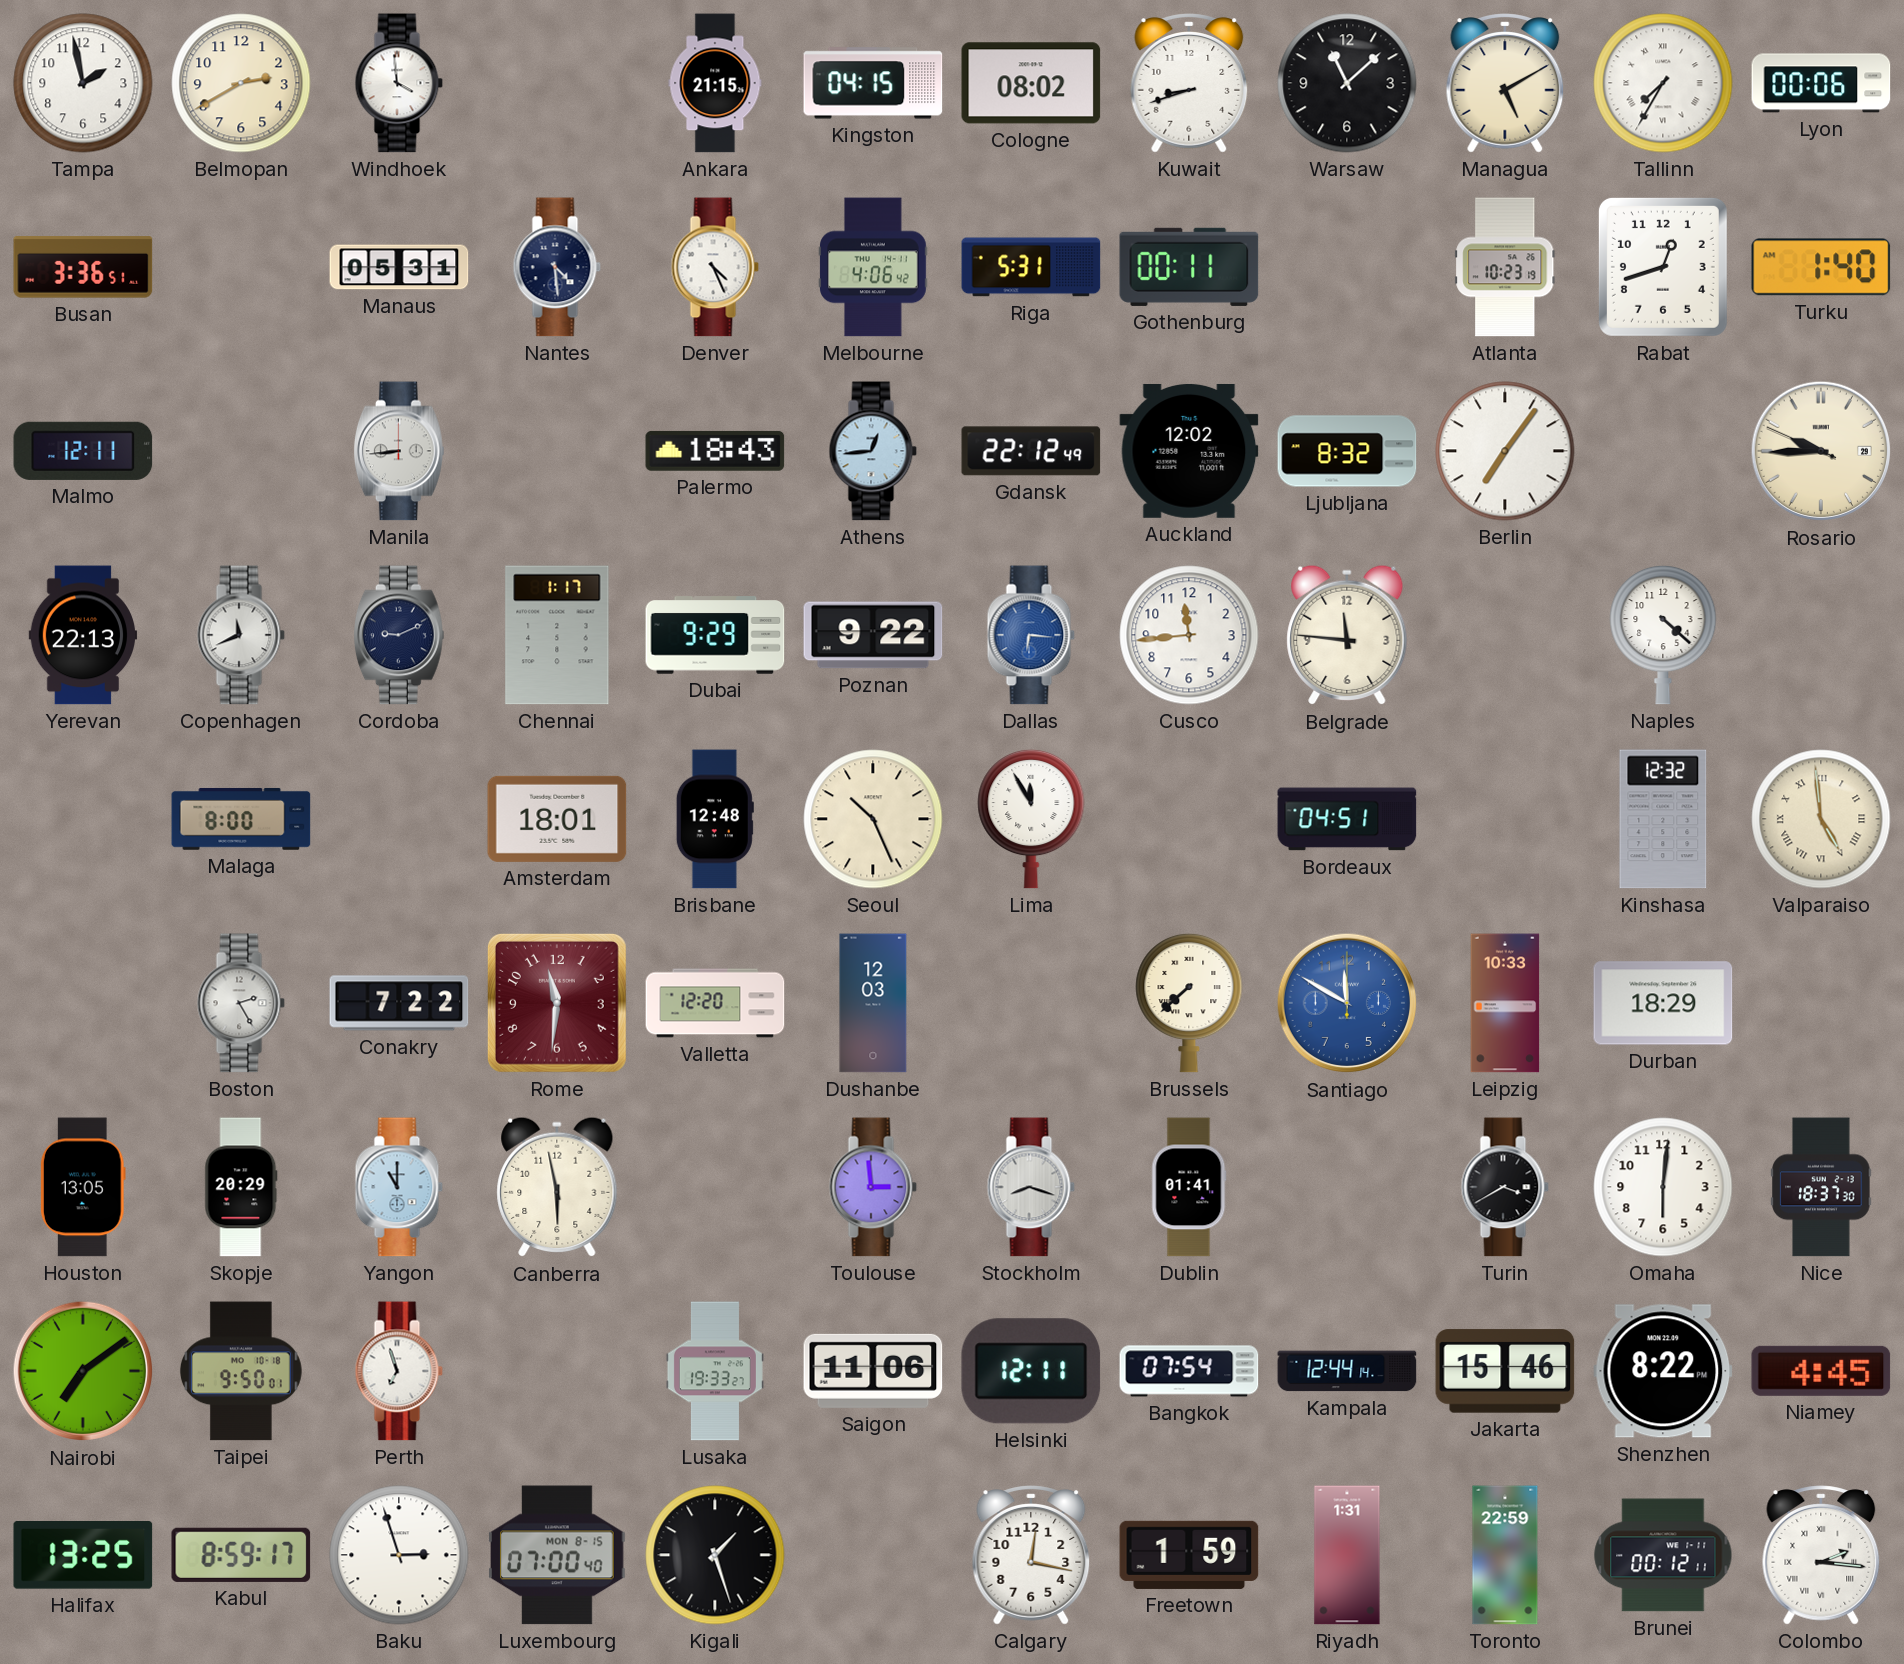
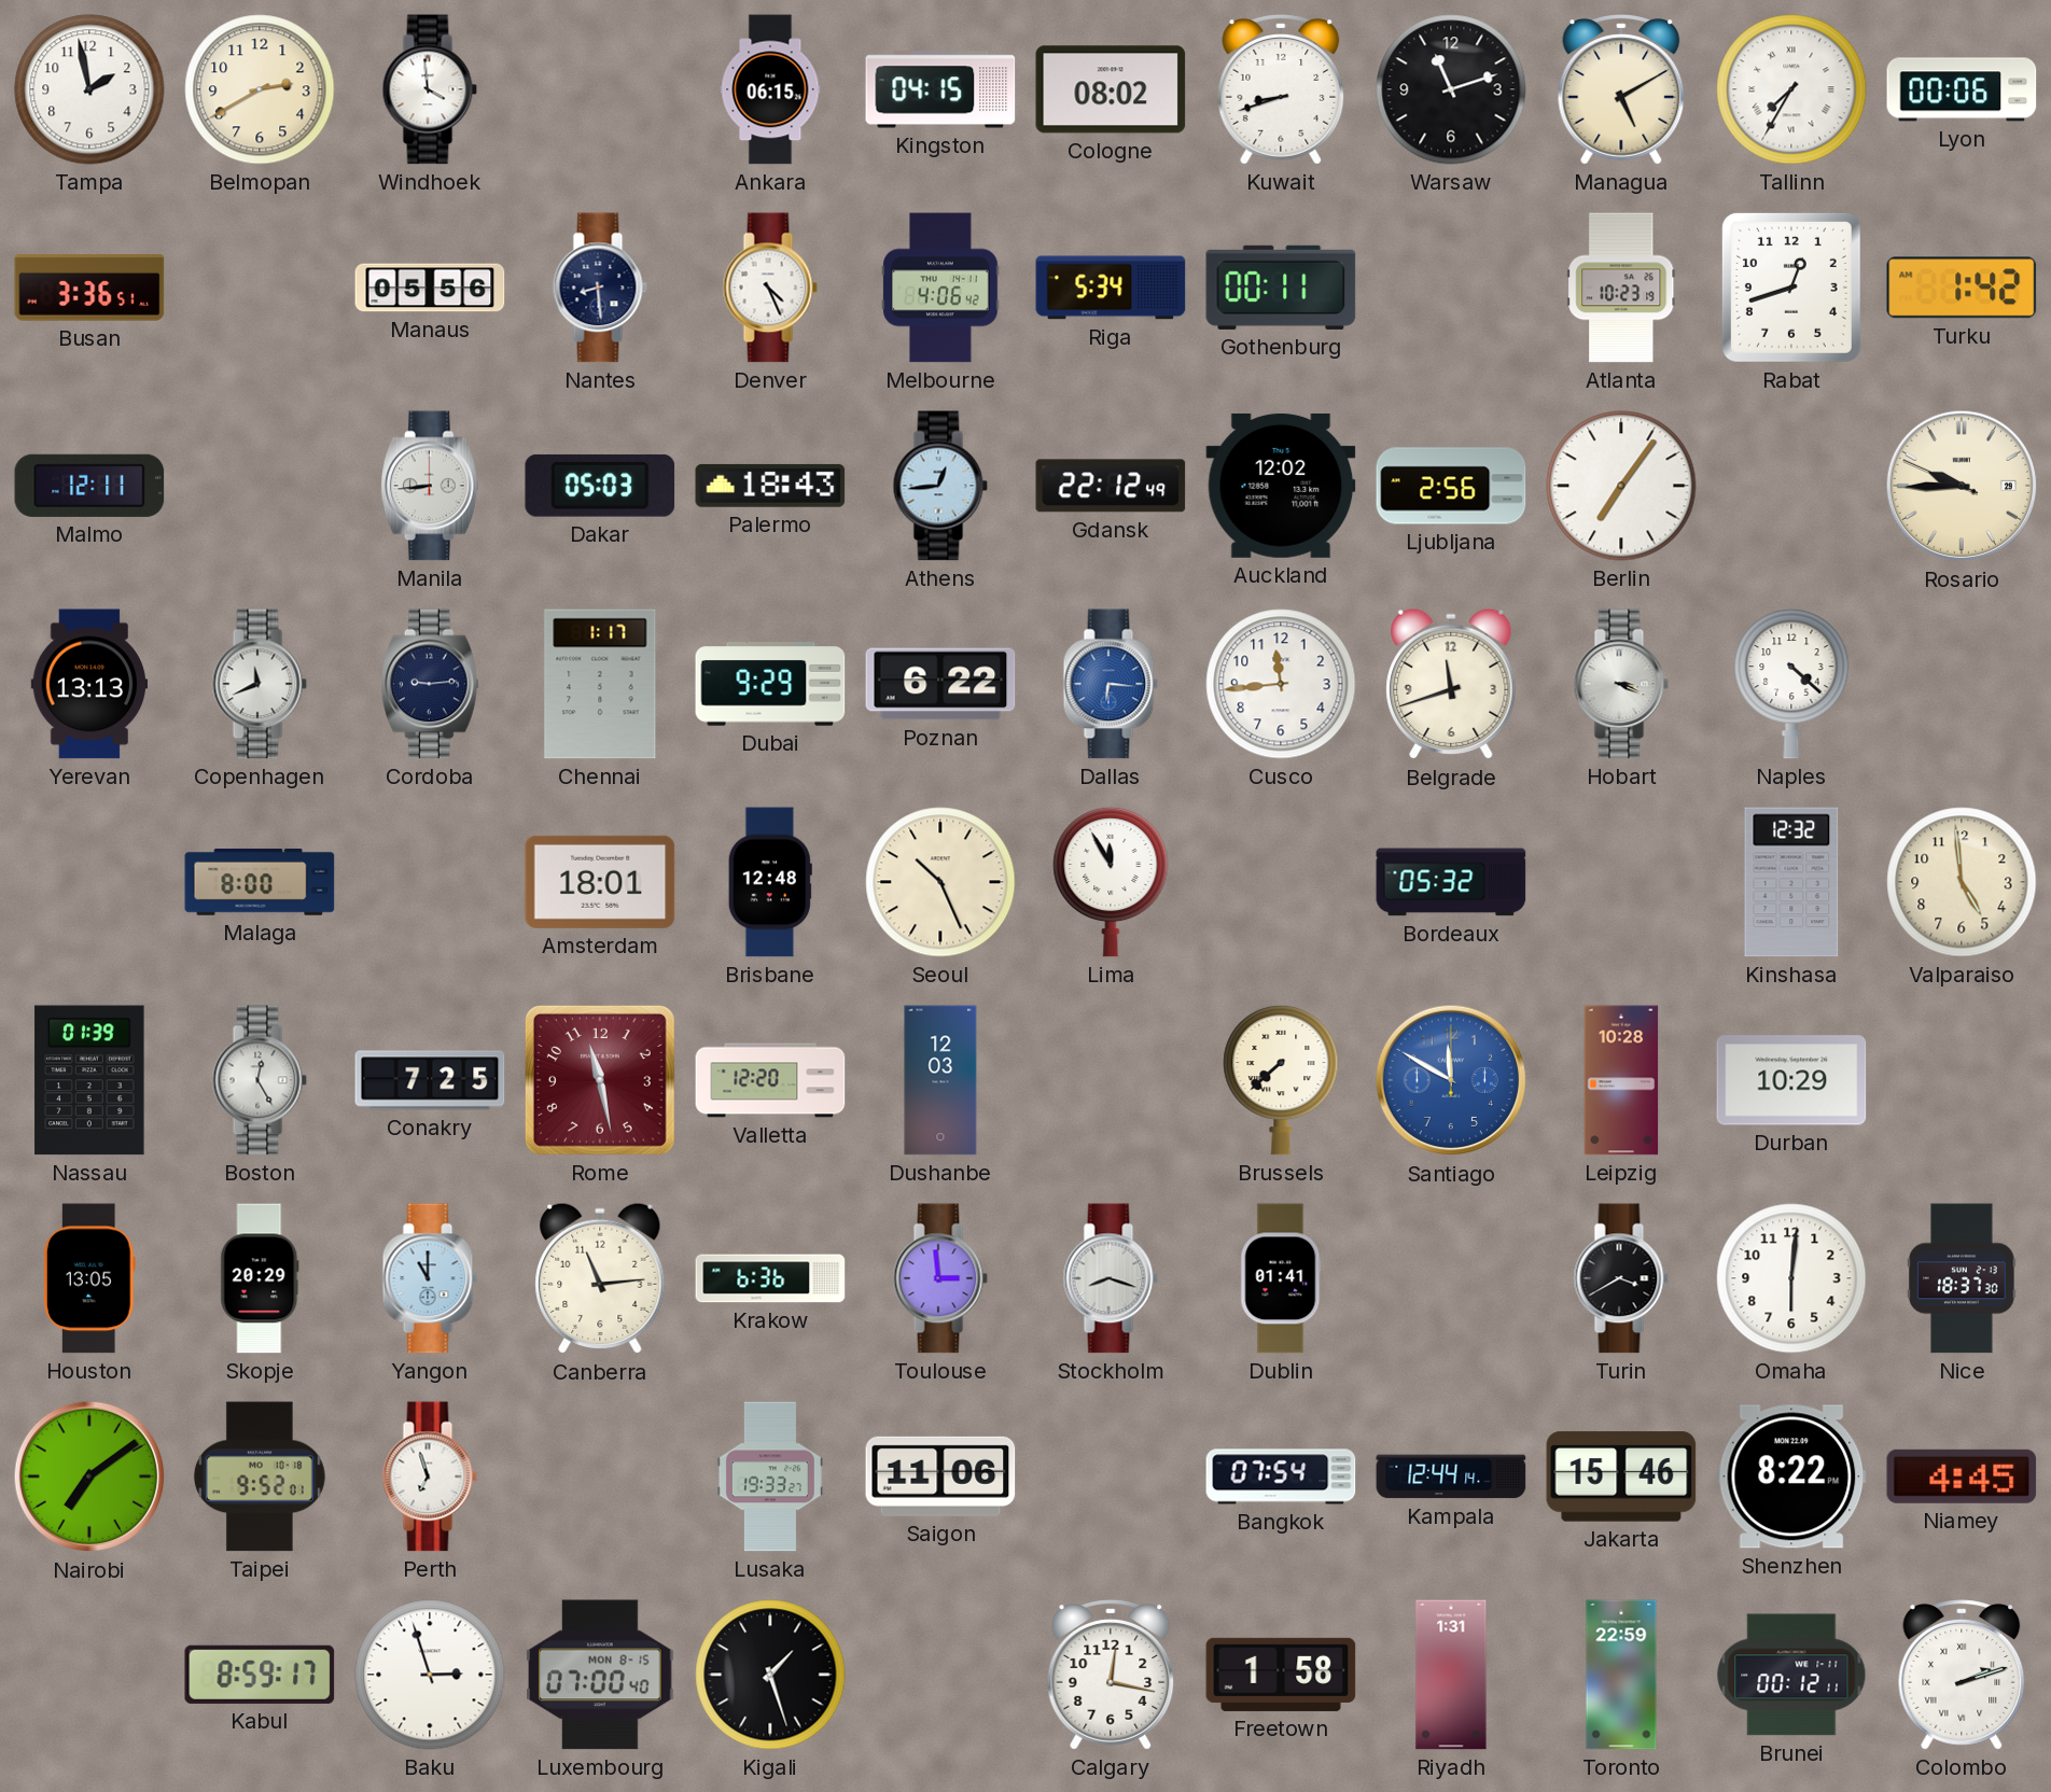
Ankara: 21:15 -> 06:15 (770, 89)
Warsaw: 11:08 -> 11:12 (1451, 89)
Manaus: 05:31 -> 05:56 (430, 288)
Nantes: 4:29 -> 8:29 (600, 288)
Riga: 5:31 -> 5:34 (1111, 288)
Turku: 1:40 -> 1:42 (1962, 288)
Dakar: none -> 05:03 (600, 486)
Ljubljana: 8:32 -> 2:56 (1451, 486)
Yerevan: 22:13 -> 13:13 (89, 684)
Cordoba: 9:11 -> 9:14 (430, 684)
Poznan: 9:22 -> 6:22 (940, 684)
Belgrade: 11:46 -> 11:42 (1451, 684)
Hobart: none -> 3:19 (1621, 684)
Bordeaux: 04:51 -> 05:32 (1451, 882)
Valparaiso numerals: Roman -> Arabic (1962, 882)
Nassau: none -> 01:39 (89, 1080)
Boston: 2:25 -> 12:25 (260, 1080)
Conakry: 7:22 -> 7:25 (430, 1080)
Rome: 11:31 -> 11:28 (600, 1080)
Leipzig: 10:33 -> 10:28 (1621, 1080)
Durban: 18:29 -> 10:29 (1791, 1080)
Canberra: 5:58 -> 11:14 (600, 1278)
Krakow: none -> 6:36 (770, 1278)
Taipei: 9:50 -> 9:52 (260, 1476)
Helsinki: 12:11 -> none (1031, 1371)
Halifax: 13:25 -> none (83, 1556)
Freetown: 1:59 -> 1:58 (1281, 1675)
Colombo: 2:16 -> 2:12 (1962, 1675)
